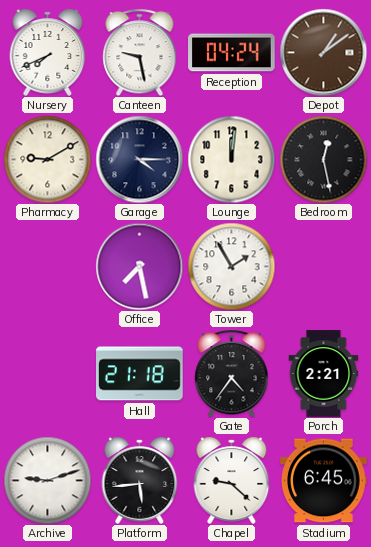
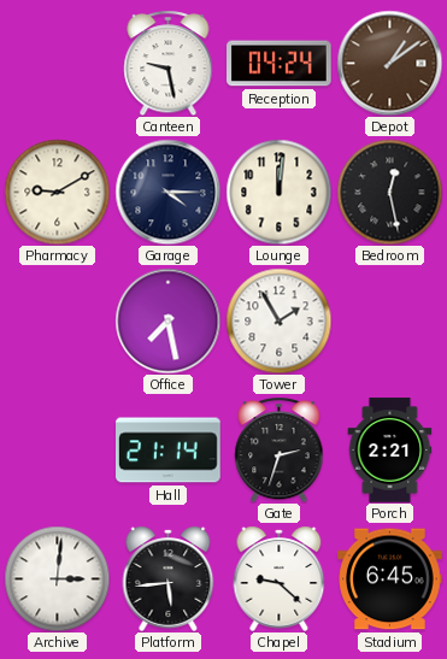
Nursery: 7:41 -> none (48, 52)
Hall: 21:18 -> 21:14 (169, 451)
Gate: 4:36 -> 2:33 (280, 449)
Archive: 9:12 -> 3:01 (57, 578)
